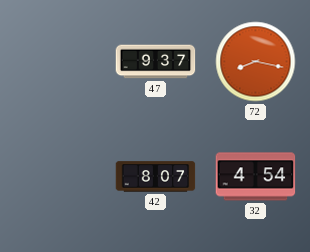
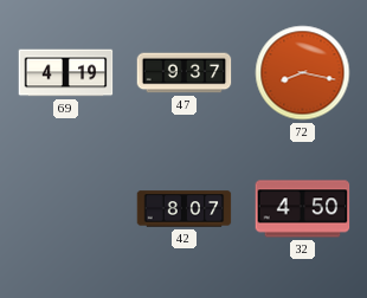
69: none -> 4:19 (66, 73)
32: 4:54 -> 4:50 (303, 209)
